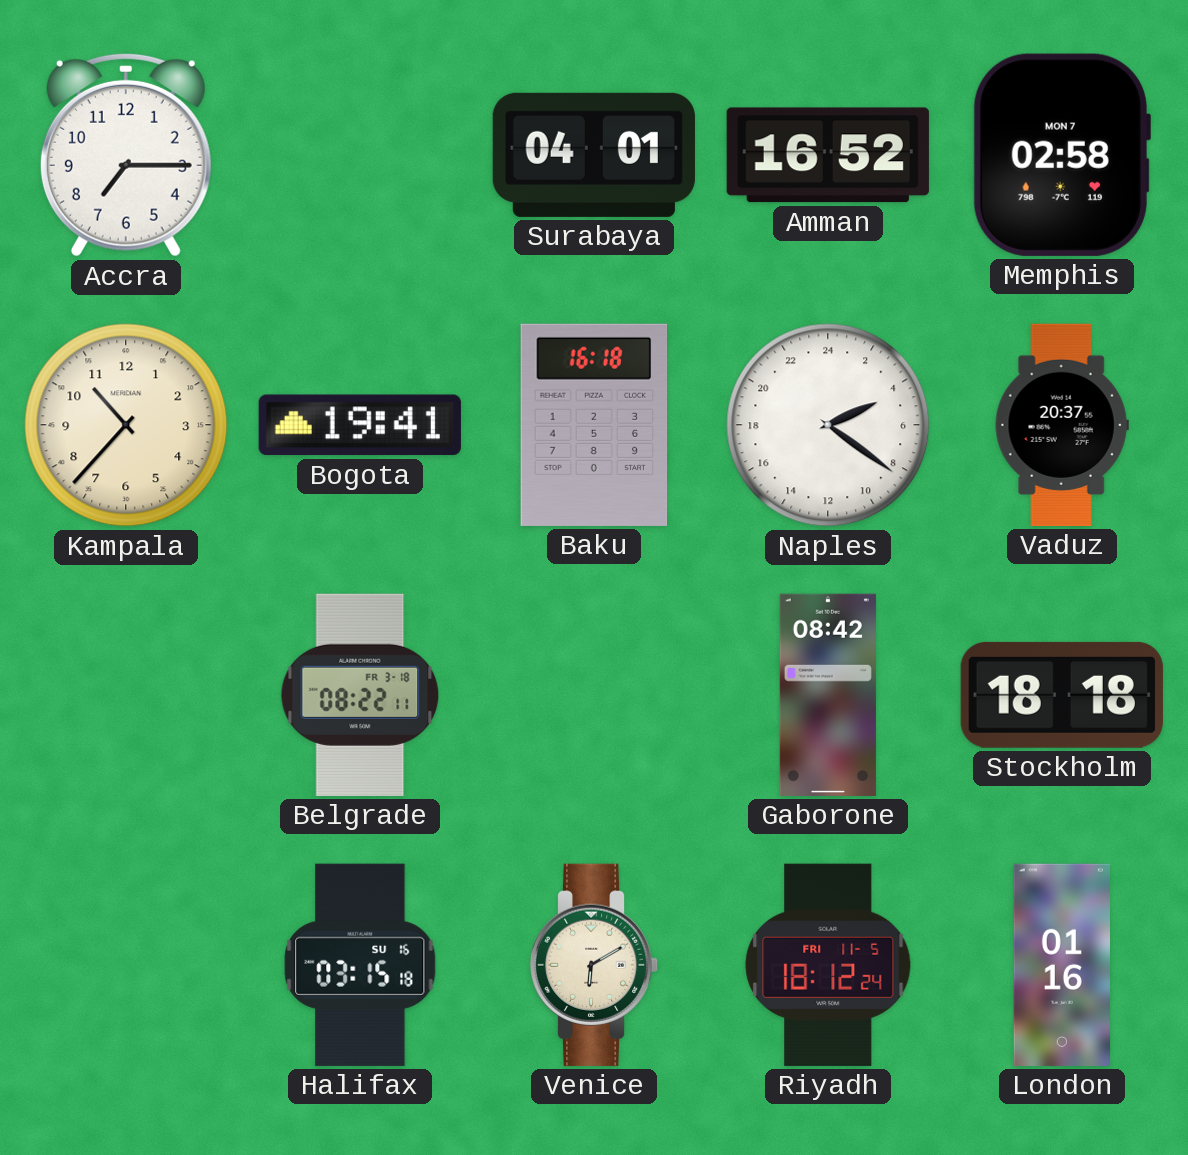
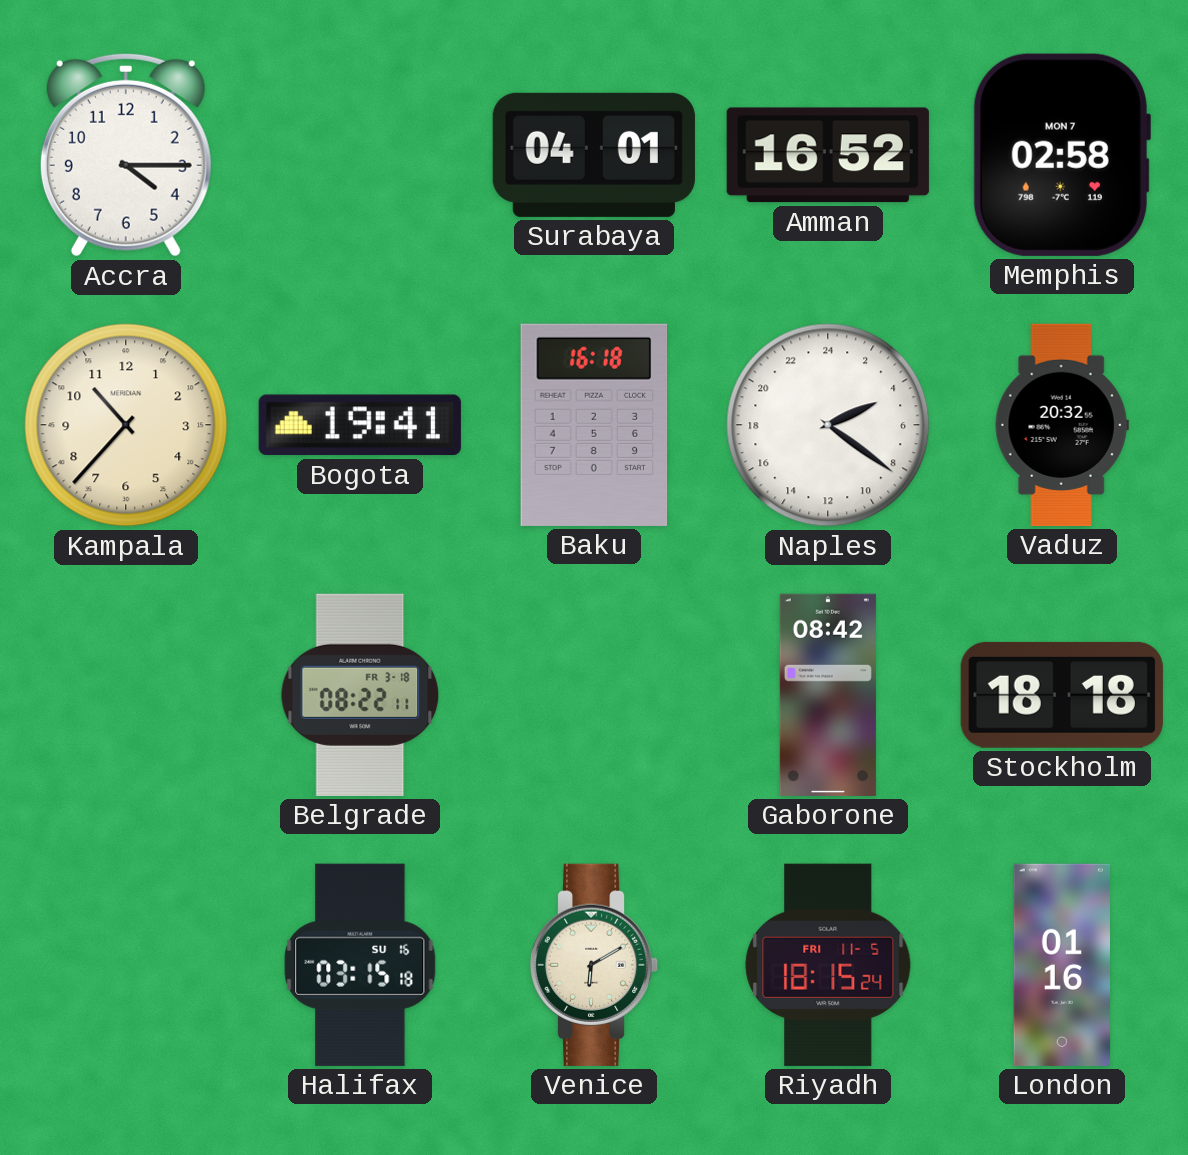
Accra: 7:15 -> 4:15 (126, 155)
Vaduz: 20:37 -> 20:32 (1062, 425)
Riyadh: 18:12 -> 18:15 (828, 965)
